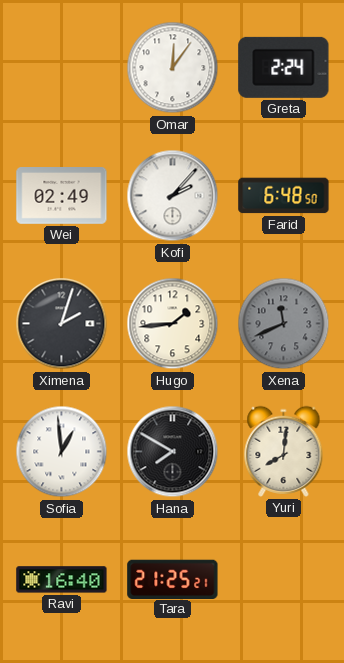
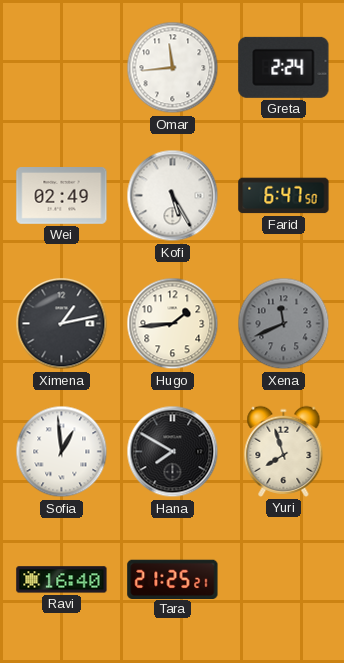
Omar: 12:06 -> 11:44 (173, 68)
Kofi: 2:07 -> 5:25 (173, 196)
Farid: 6:48 -> 6:47 (284, 196)
Ximena: 2:03 -> 1:13 (62, 324)
Yuri: 8:01 -> 7:57 (284, 451)
